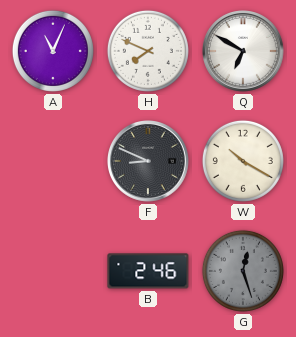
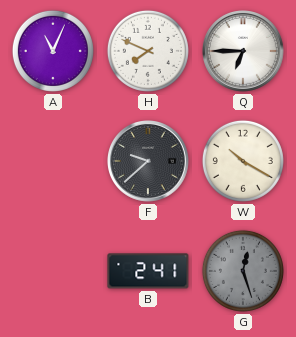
Q: 6:50 -> 6:45 (244, 52)
F: 8:49 -> 9:38 (149, 162)
B: 2:46 -> 2:41 (148, 271)
